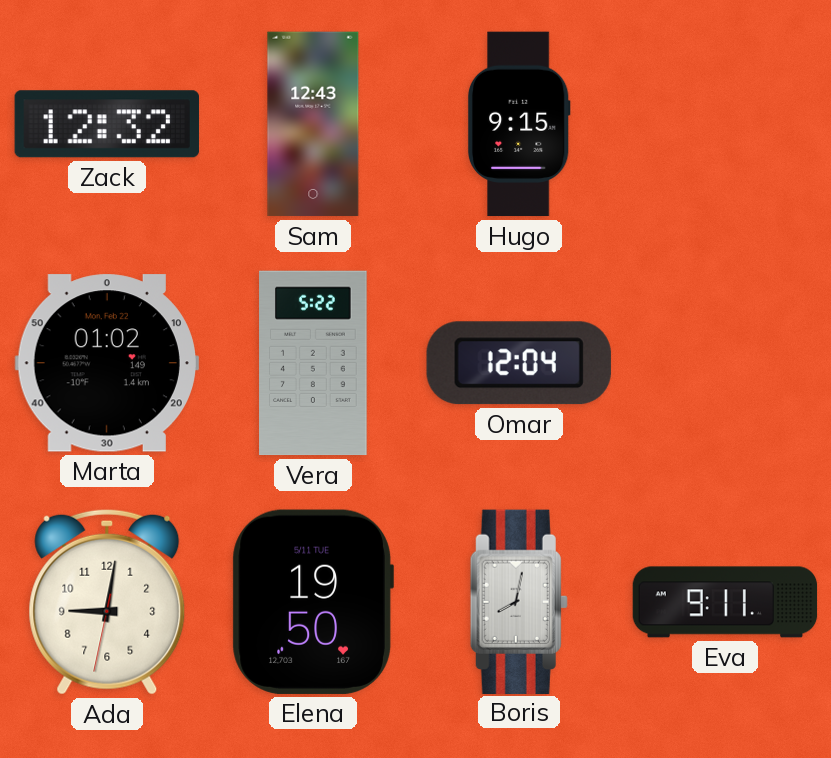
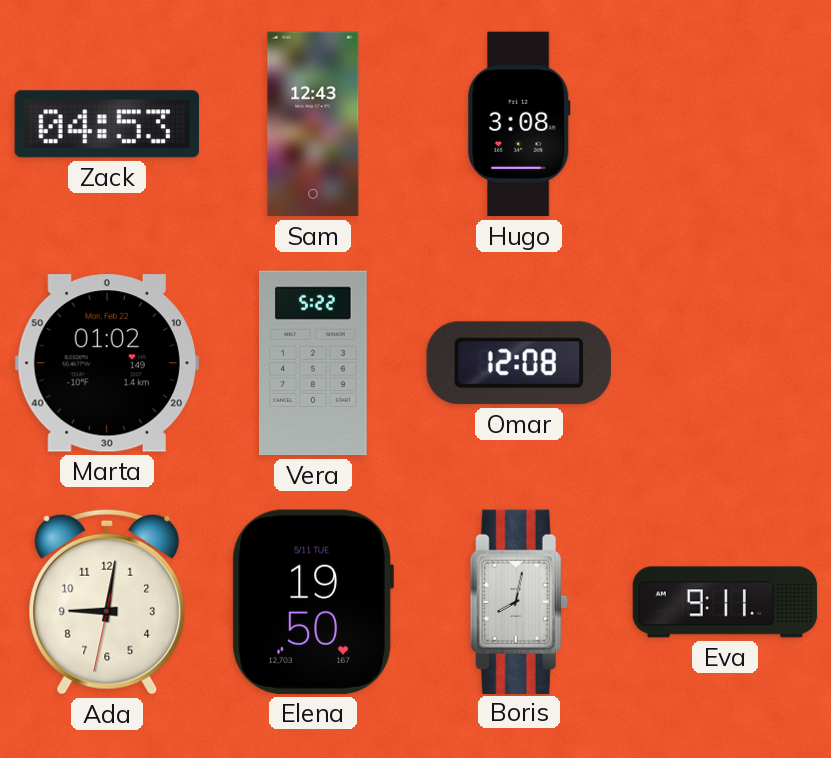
Zack: 12:32 -> 04:53 (107, 124)
Hugo: 9:15 -> 3:08 (519, 124)
Omar: 12:04 -> 12:08 (519, 363)
